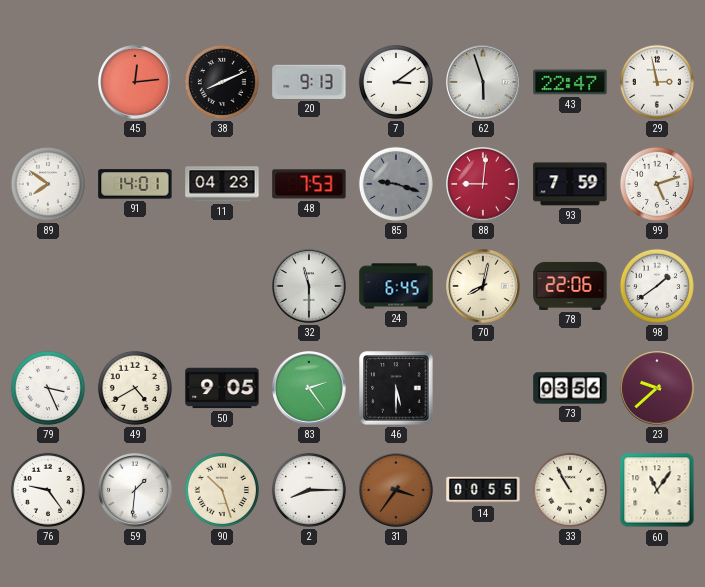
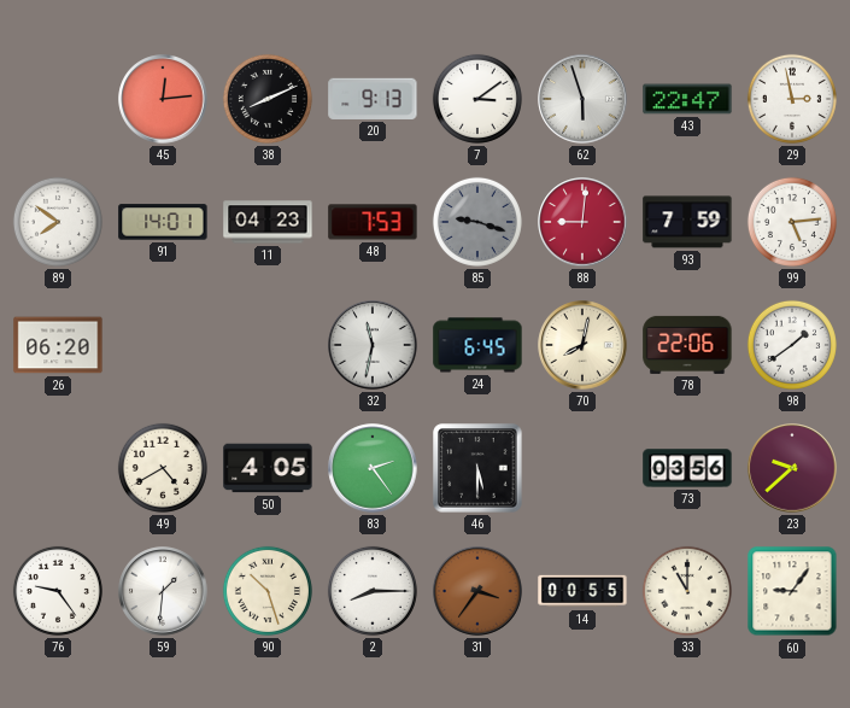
99: 5:12 -> 5:14 (792, 222)
26: none -> 06:20 (58, 345)
32: 11:30 -> 11:32 (373, 345)
79: 3:26 -> none (48, 388)
50: 9:05 -> 4:05 (268, 468)
33: 10:55 -> 11:00 (687, 591)
60: 11:06 -> 9:06 (792, 591)
